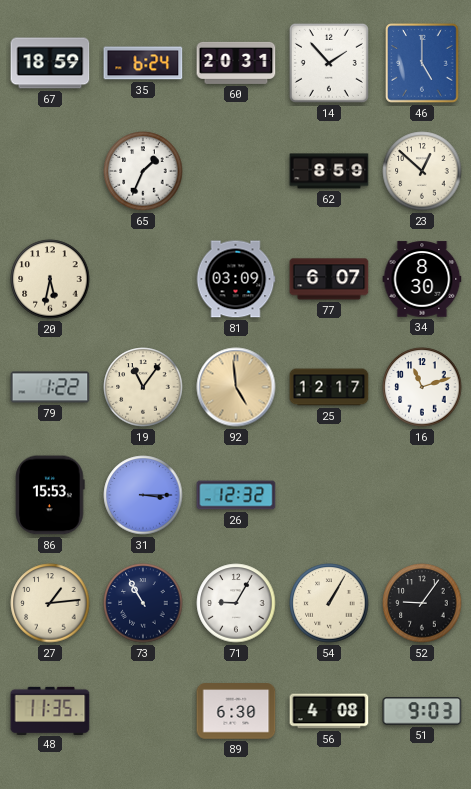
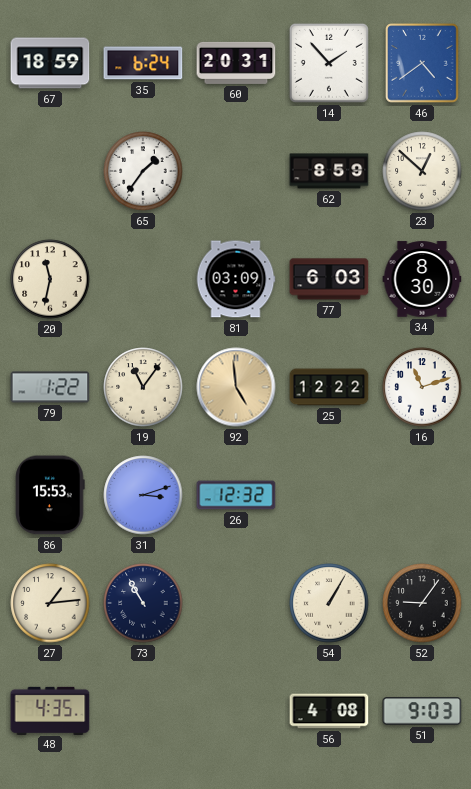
46: 5:00 -> 4:39 (422, 63)
65: 1:34 -> 1:36 (143, 171)
20: 5:32 -> 11:32 (50, 279)
77: 6:07 -> 6:03 (329, 279)
25: 12:17 -> 12:22 (329, 387)
31: 3:15 -> 3:12 (143, 495)
71: 9:05 -> none (236, 603)
48: 11:35 -> 4:35 (50, 710)
89: 6:30 -> none (236, 711)
